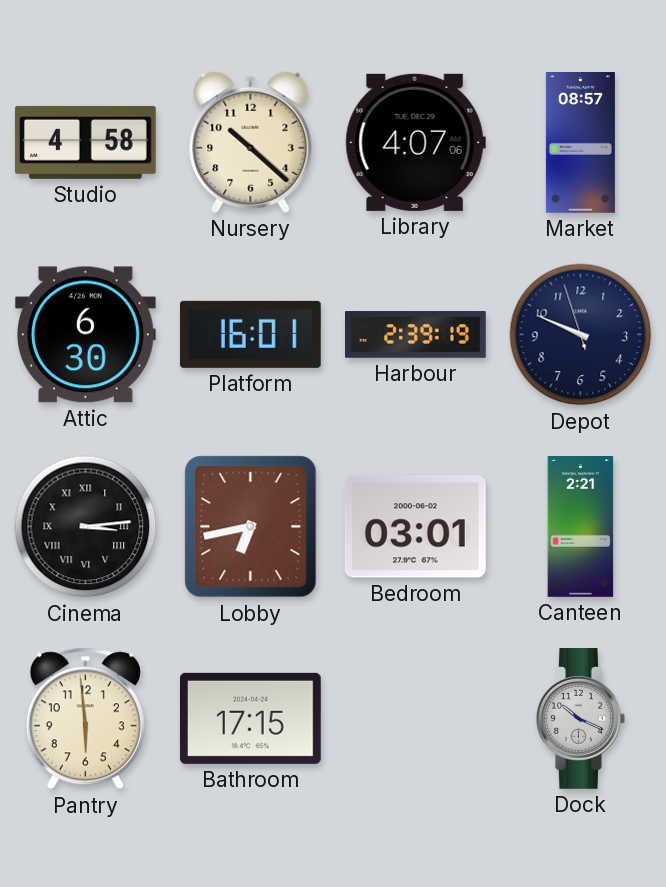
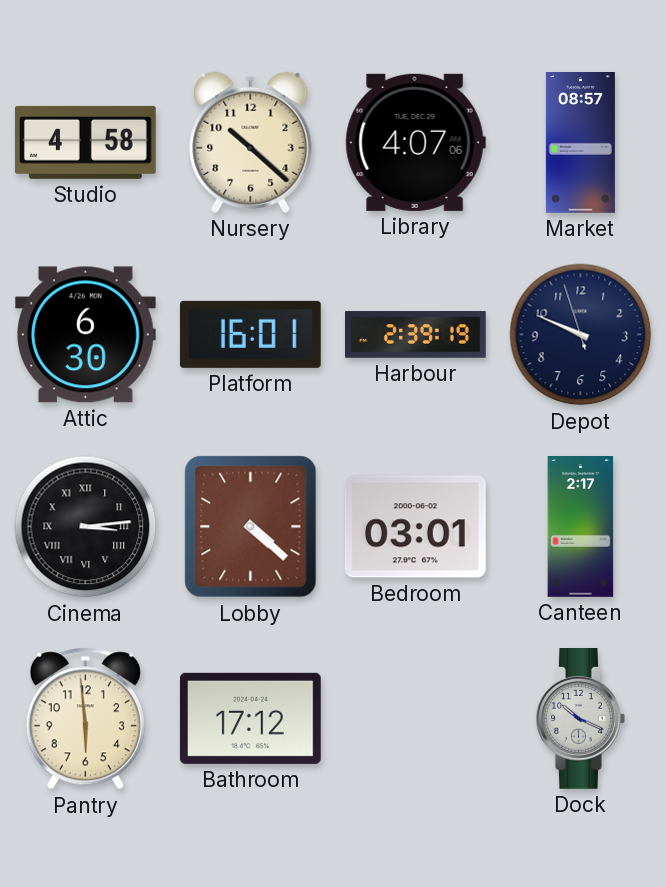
Lobby: 6:43 -> 4:22 (251, 527)
Canteen: 2:21 -> 2:17 (581, 527)
Bathroom: 17:15 -> 17:12 (250, 718)
